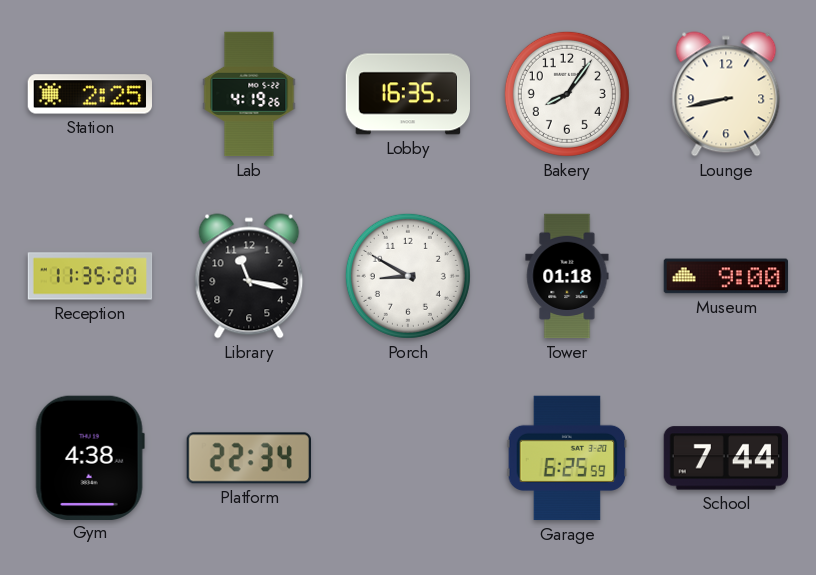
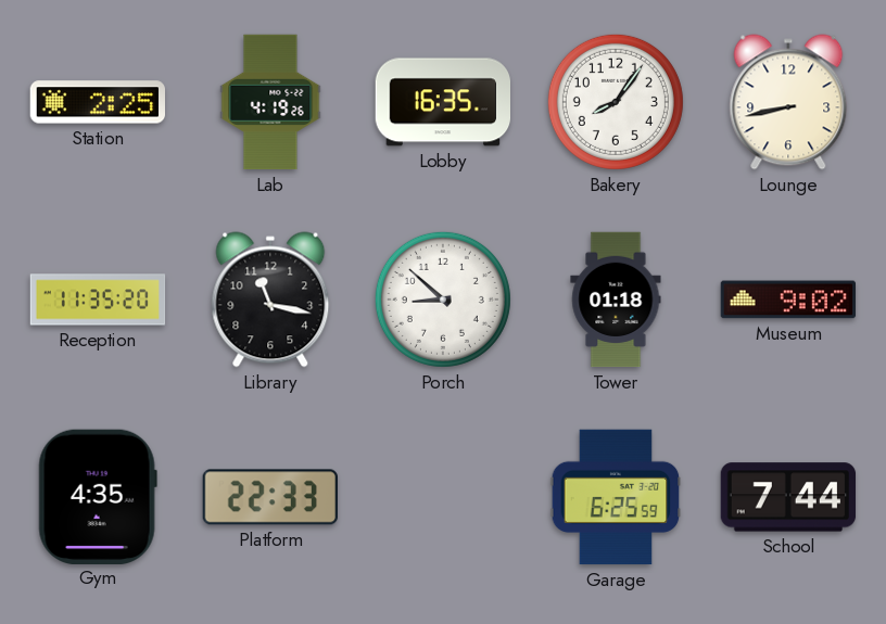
Porch: 8:50 -> 8:52 (443, 300)
Museum: 9:00 -> 9:02 (788, 300)
Gym: 4:38 -> 4:35 (98, 496)
Platform: 22:34 -> 22:33 (269, 497)
